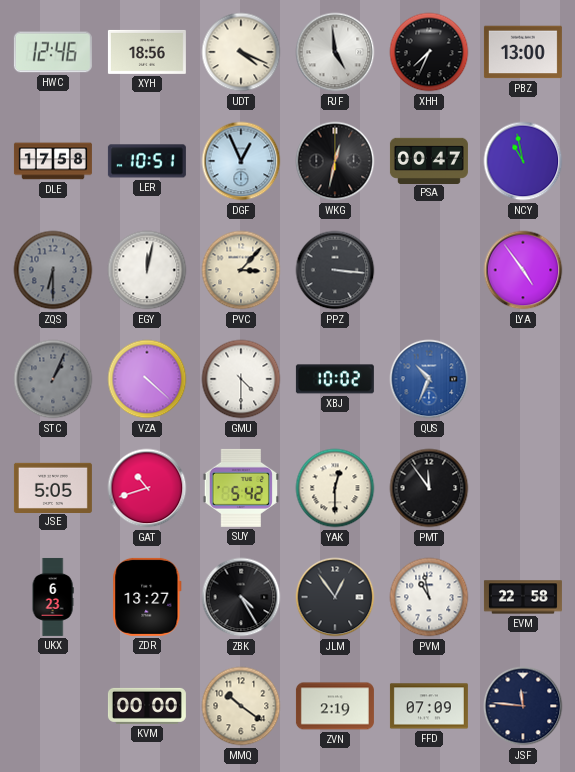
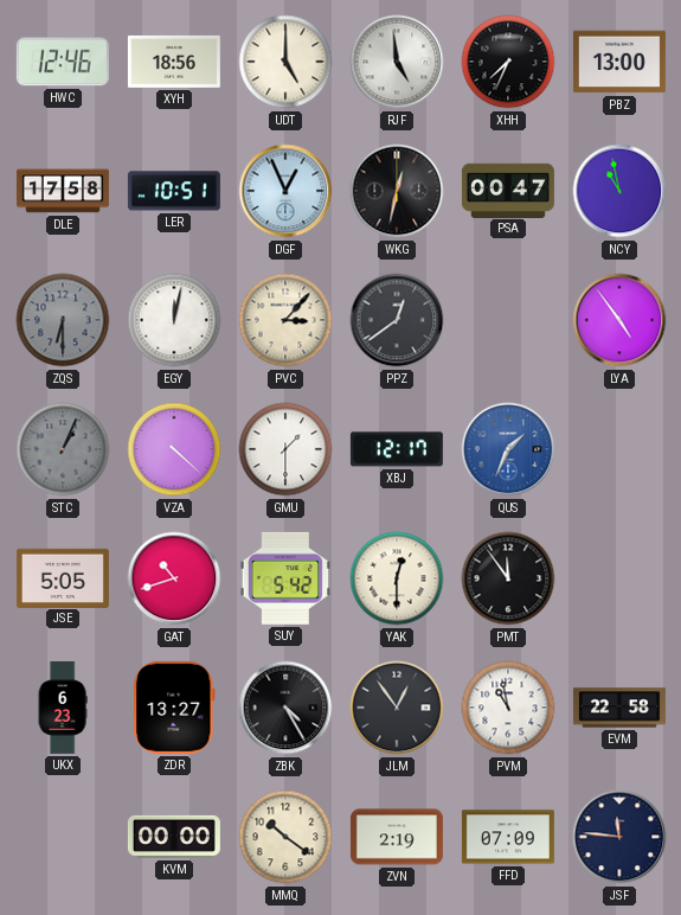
UDT: 4:19 -> 5:00 (285, 62)
PPZ: 3:16 -> 12:39 (397, 320)
GMU: 4:30 -> 1:30 (285, 449)
XBJ: 10:02 -> 12:17 (397, 449)
QUS: 10:34 -> 1:34 (508, 449)
